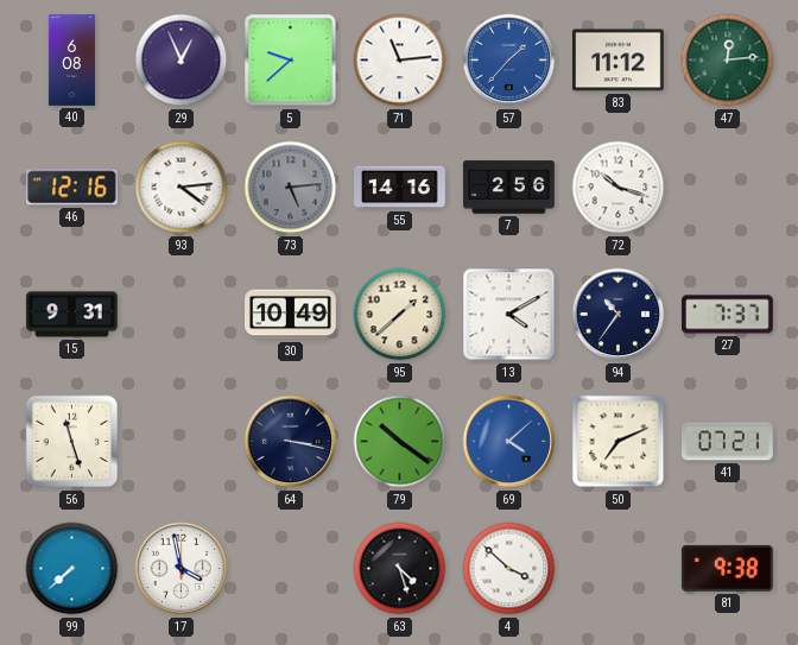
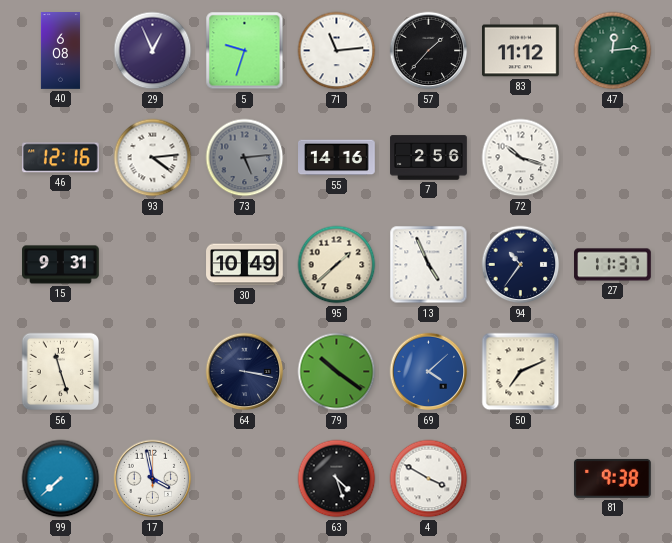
5: 9:38 -> 9:33 (245, 51)
57 dial: blue -> black (429, 51)
13: 4:10 -> 4:56 (429, 265)
27: 7:37 -> 11:37 (613, 265)
41: 07:21 -> none (728, 442)
4: 3:52 -> 3:50 (429, 479)
